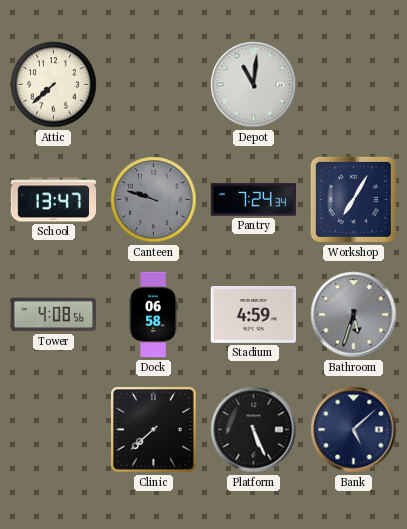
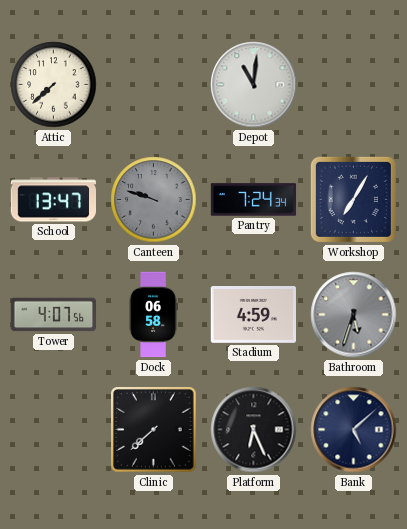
Tower: 4:08 -> 4:07 (54, 315)
Platform: 5:26 -> 6:26 (254, 430)
